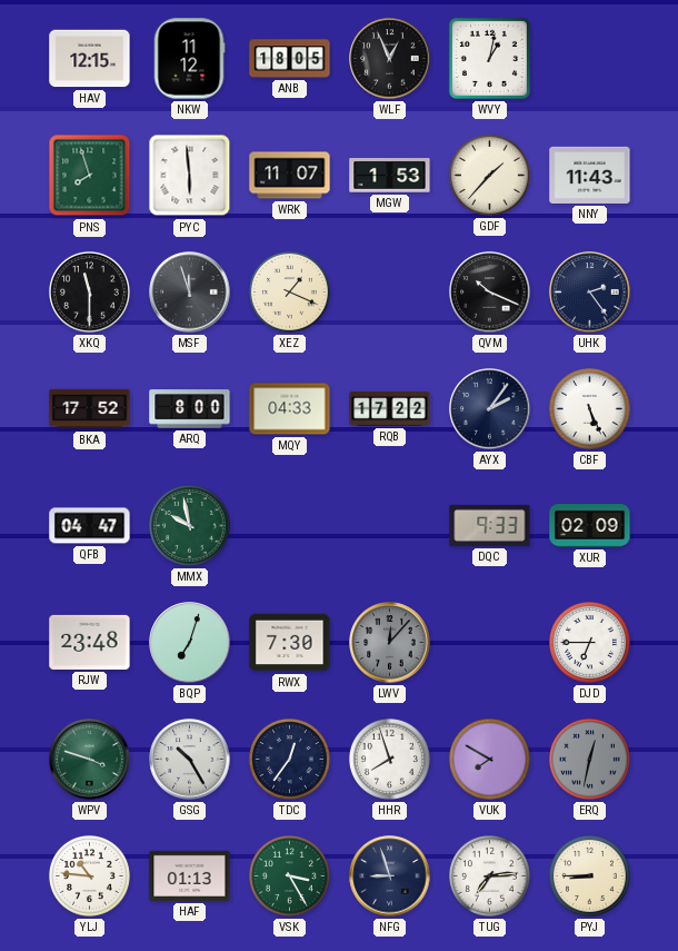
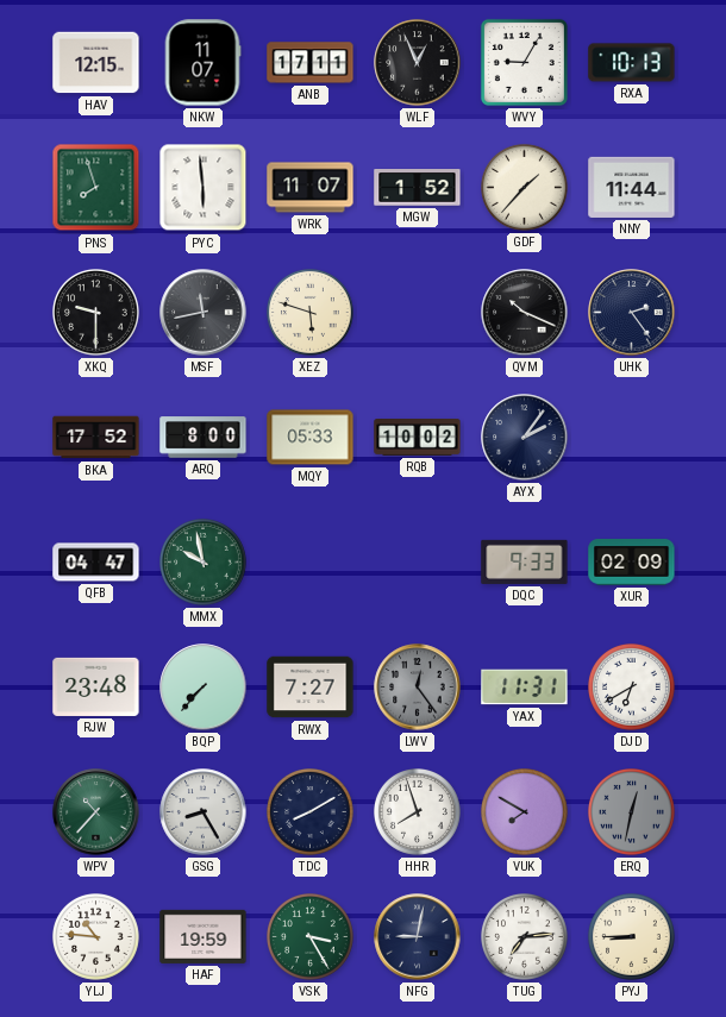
NKW: 11:12 -> 11:07 (202, 63)
ANB: 18:05 -> 17:11 (311, 63)
WVY: 1:02 -> 9:05 (524, 62)
RXA: none -> 10:13 (632, 63)
MGW: 1:53 -> 1:52 (418, 188)
NNY: 11:43 -> 11:44 (632, 187)
XKQ: 11:30 -> 9:30 (96, 313)
MSF: 11:57 -> 11:43 (204, 313)
XEZ: 1:19 -> 5:48 (311, 313)
MQY: 04:33 -> 05:33 (311, 438)
RQB: 17:22 -> 10:02 (418, 438)
CBF: 5:26 -> none (590, 409)
BQP: 7:03 -> 7:37 (204, 688)
RWX: 7:30 -> 7:27 (311, 688)
LWV: 12:07 -> 12:24 (418, 688)
YAX: none -> 11:31 (525, 688)
DJD: 6:45 -> 6:40 (632, 688)
WPV: 3:48 -> 10:37 (96, 812)
GSG: 10:25 -> 8:25 (204, 812)
TDC: 12:36 -> 8:10 (311, 812)
HAF: 01:13 -> 19:59 (204, 936)
NFG: 8:57 -> 9:02 (418, 937)
